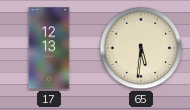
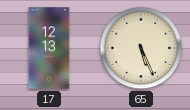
65: 5:31 -> 5:26 (141, 48)
